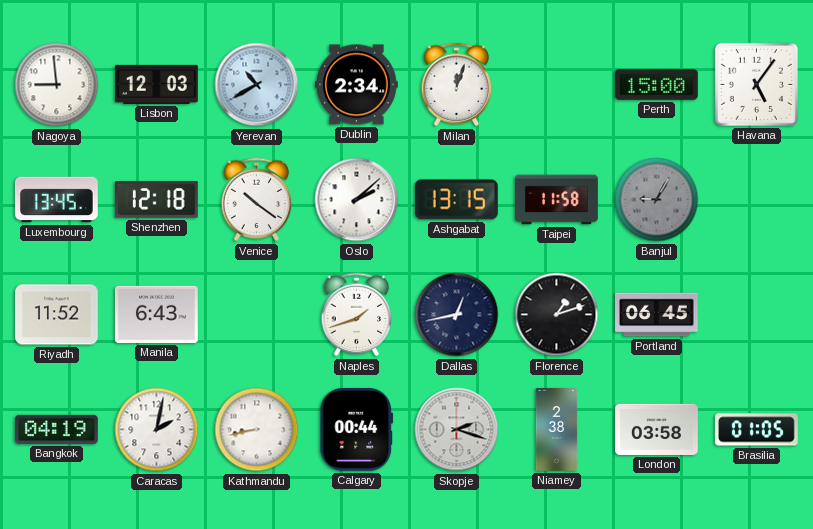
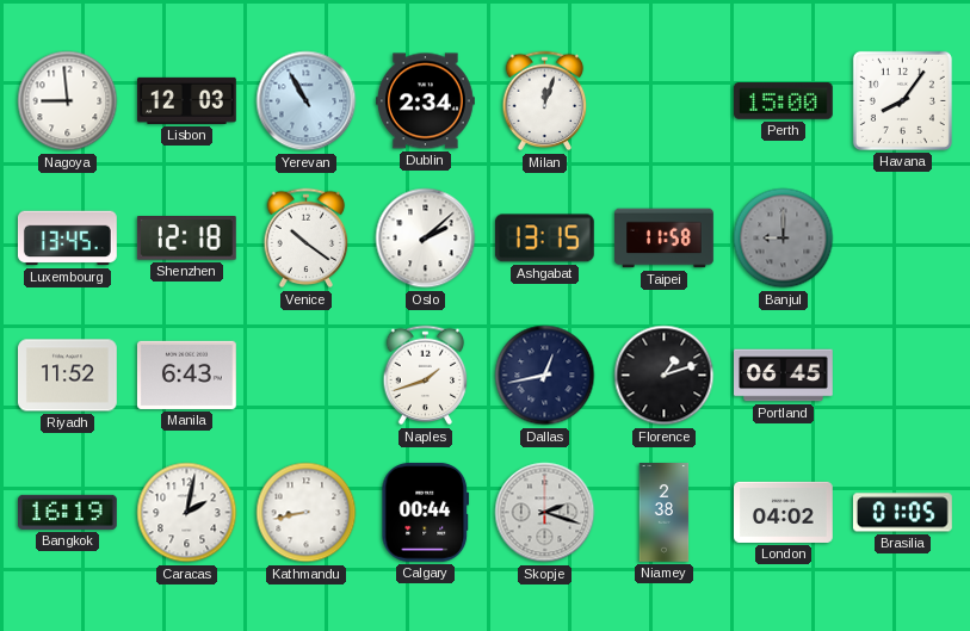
Yerevan: 10:40 -> 10:55 (307, 101)
Havana: 5:06 -> 8:06 (902, 100)
Banjul: 9:05 -> 9:00 (784, 239)
Bangkok: 04:19 -> 16:19 (68, 512)
London: 03:58 -> 04:02 (784, 512)
